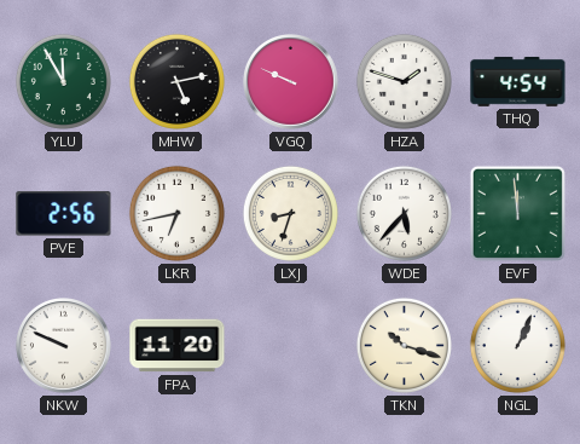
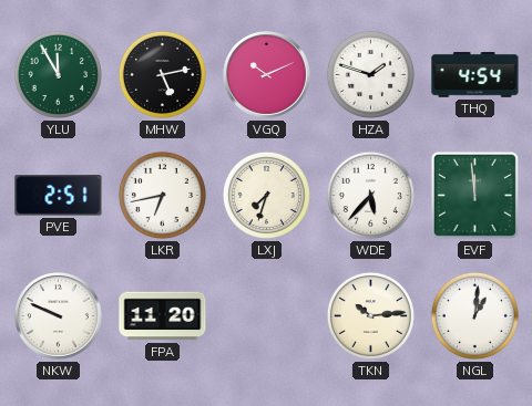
VGQ: 9:49 -> 10:11 (267, 75)
PVE: 2:56 -> 2:51 (59, 196)
LXJ: 8:33 -> 7:33 (266, 195)
TKN: 10:18 -> 10:14 (370, 315)
NGL: 1:04 -> 1:01 (474, 315)
